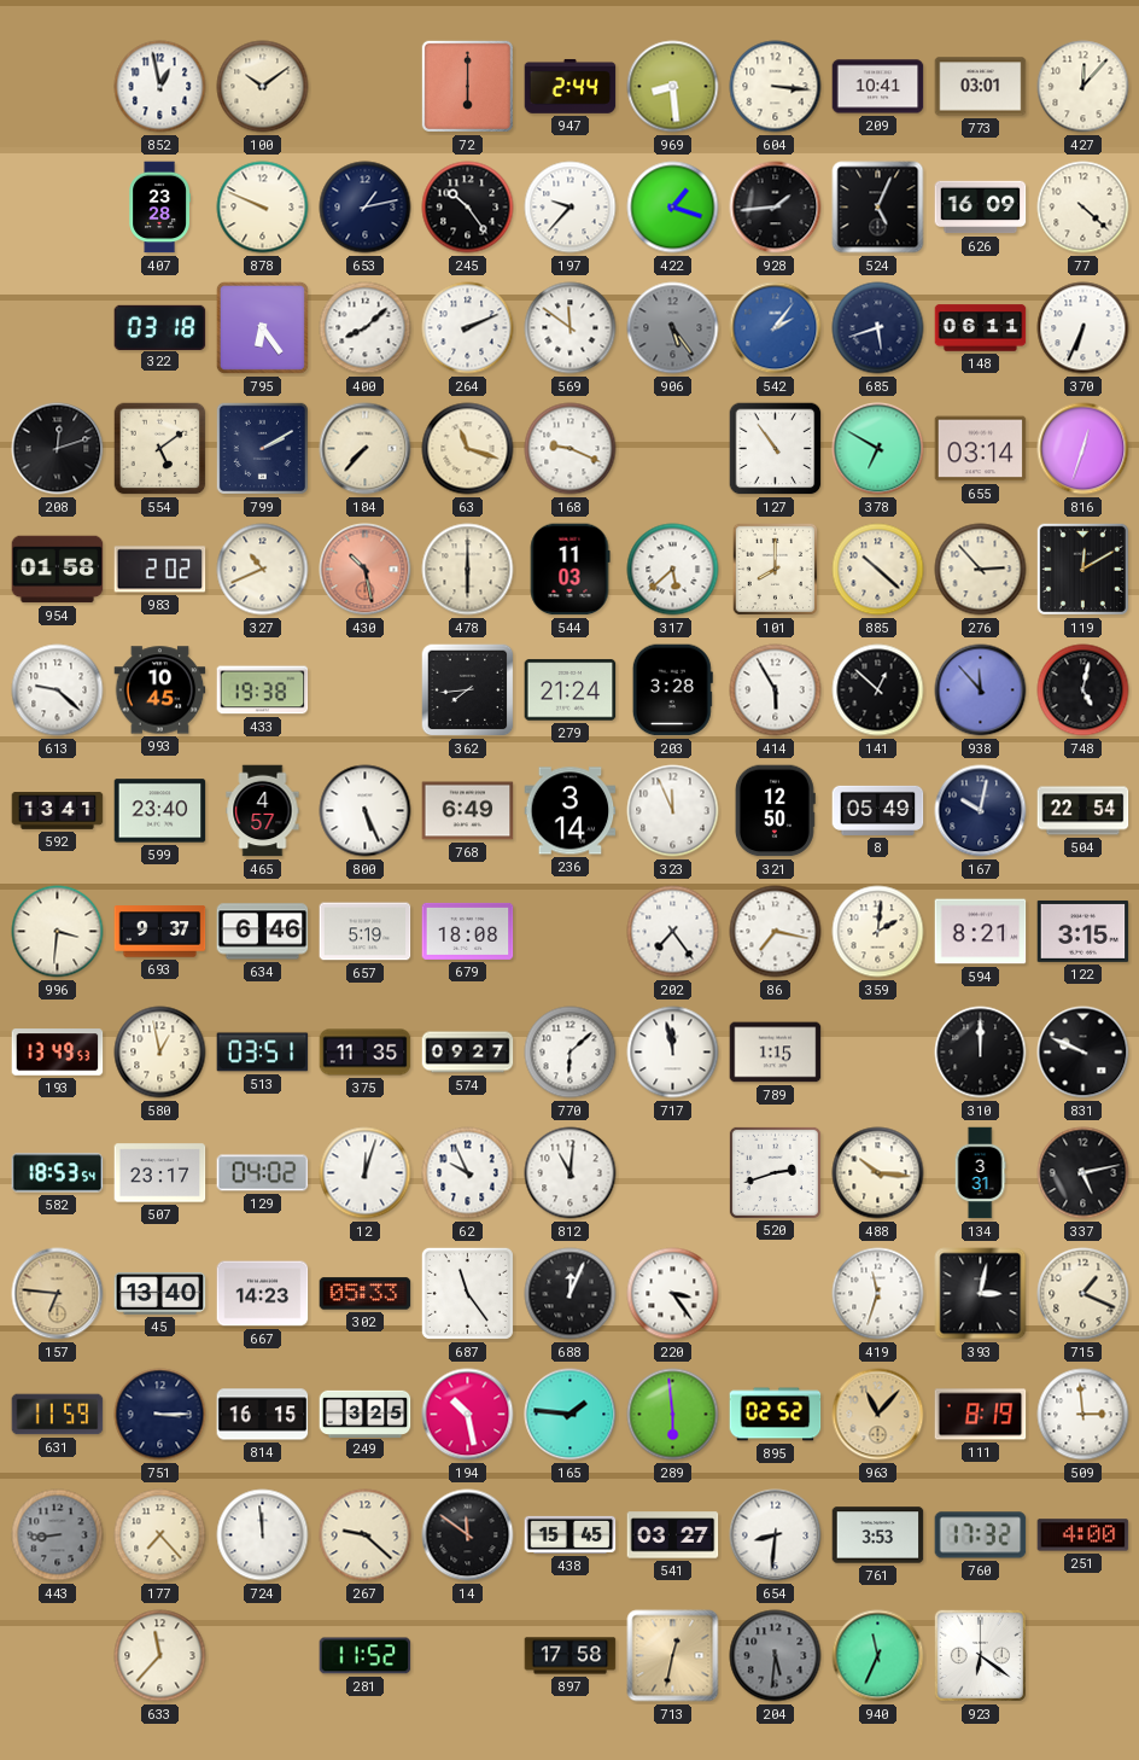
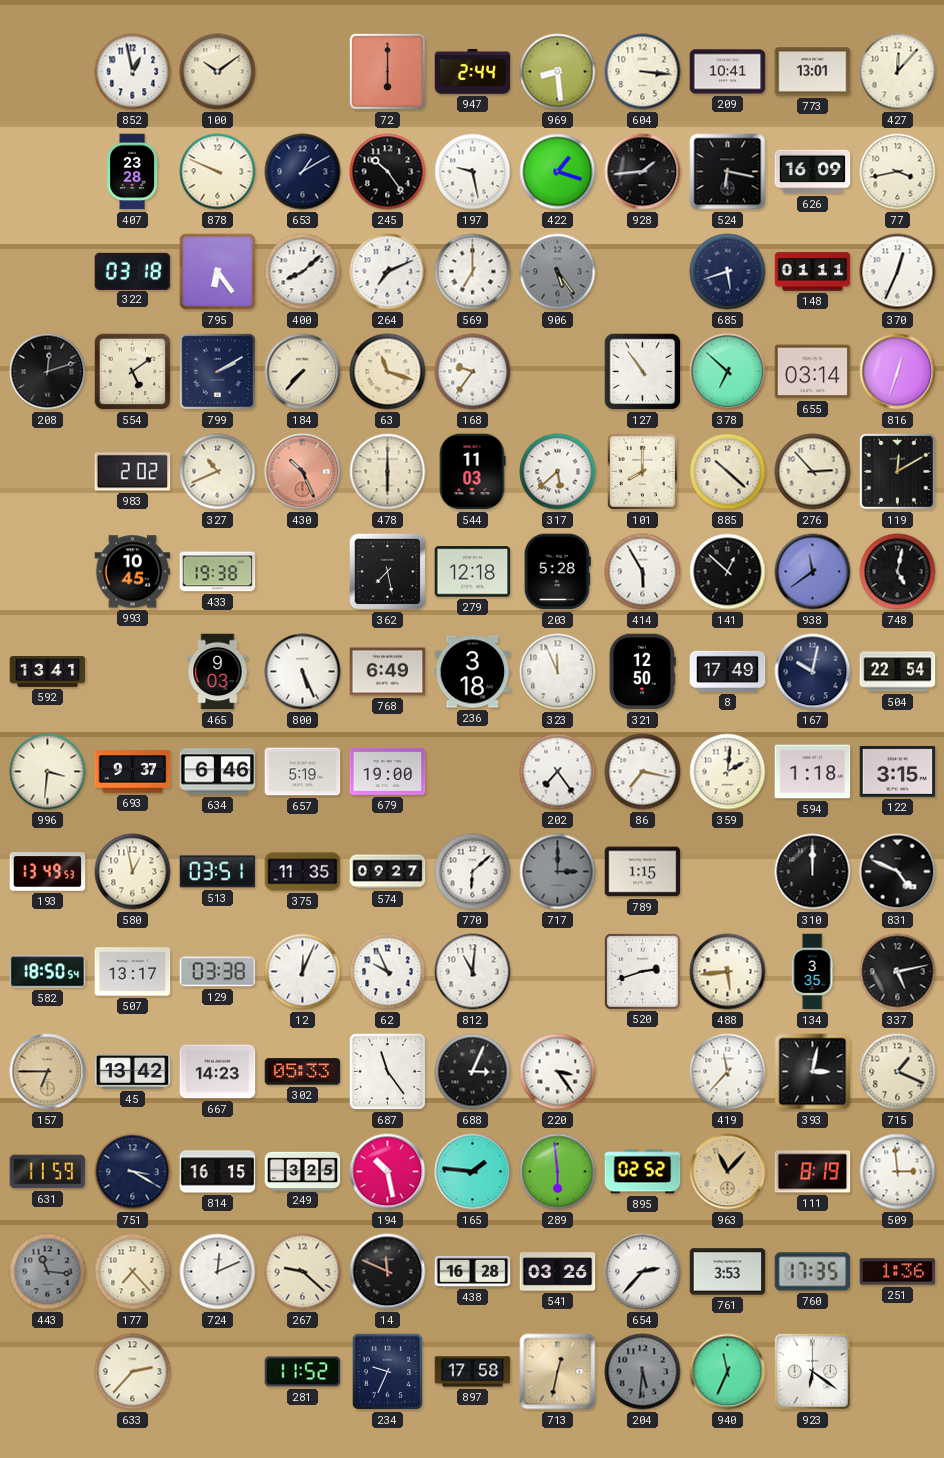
773: 03:01 -> 13:01 (813, 72)
653: 1:13 -> 1:10 (303, 172)
197: 9:37 -> 9:28 (473, 172)
524: 5:04 -> 6:17 (728, 172)
77: 4:22 -> 3:43 (898, 172)
264: 2:11 -> 7:11 (388, 272)
569: 11:51 -> 7:00 (473, 272)
542: 2:06 -> none (776, 328)
148: 06:11 -> 01:11 (813, 272)
370: 6:34 -> 12:34 (898, 272)
168: 9:19 -> 9:36 (473, 372)
378: 6:50 -> 6:52 (728, 372)
954: 01:58 -> none (58, 570)
430: 10:28 -> 10:26 (303, 472)
613: 9:22 -> none (58, 690)
362: 7:44 -> 7:28 (388, 572)
279: 21:24 -> 12:18 (473, 572)
203: 3:28 -> 5:28 (557, 572)
938: 11:53 -> 11:39 (813, 572)
599: 23:40 -> none (160, 811)
465: 4:57 -> 9:03 (218, 672)
236: 3:14 -> 3:18 (473, 672)
8: 05:49 -> 17:49 (728, 671)
679: 18:08 -> 19:00 (388, 771)
594: 8:21 -> 1:18 (813, 772)
717: 11:58 -> 3:00 (558, 872)
717 dial: white -> grey (558, 872)
831: 9:49 -> 4:49 (898, 872)
582: 18:53 -> 18:50 (48, 972)
507: 23:17 -> 13:17 (133, 972)
129: 04:02 -> 03:38 (218, 972)
12: 12:03 -> 12:04 (303, 972)
488: 10:16 -> 5:44 (728, 972)
134: 3:31 -> 3:35 (812, 972)
157: 6:46 -> 6:45 (48, 1072)
45: 13:40 -> 13:42 (133, 1071)
688: 12:04 -> 3:04 (473, 1072)
419: 11:33 -> 11:37 (728, 1072)
751: 3:15 -> 3:20 (133, 1172)
443: 8:44 -> 11:16 (48, 1272)
724: 11:59 -> 12:11 (218, 1272)
14: 11:51 -> 11:49 (388, 1272)
438: 15:45 -> 16:28 (473, 1271)
541: 03:27 -> 03:26 (558, 1272)
654: 8:31 -> 2:37 (643, 1272)
760: 17:32 -> 17:35 (813, 1272)
251: 4:00 -> 1:36 (898, 1272)
633: 11:37 -> 2:37 (133, 1372)
234: none -> 9:34 (387, 1372)
